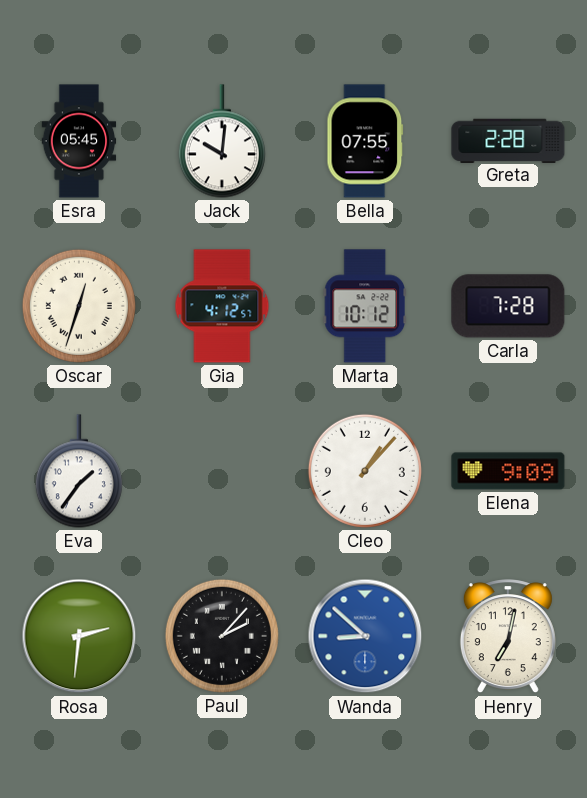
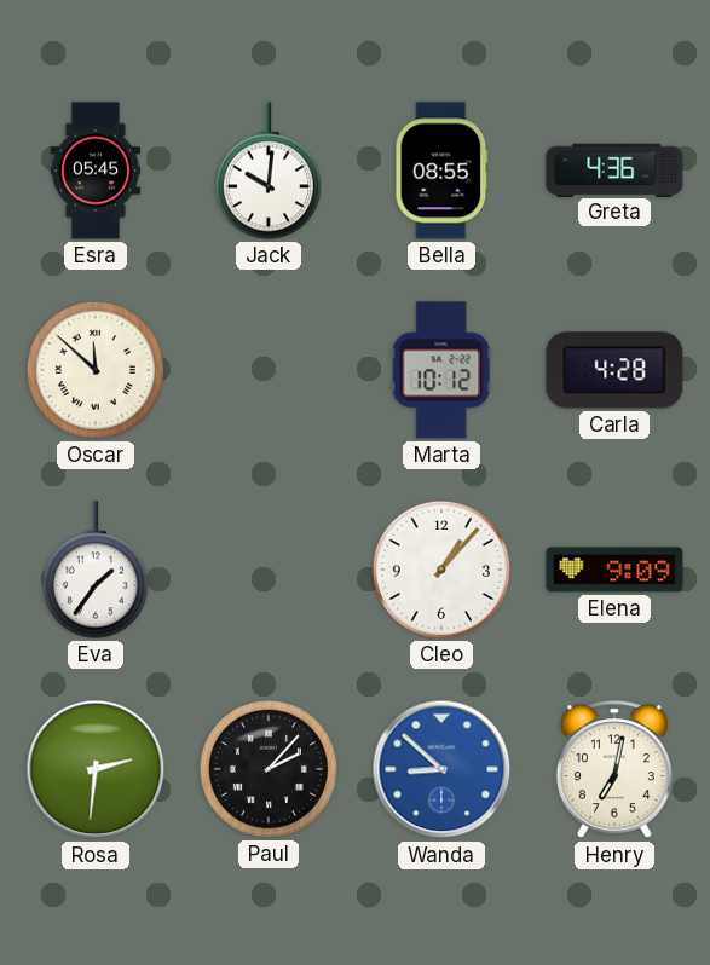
Bella: 07:55 -> 08:55 (441, 171)
Greta: 2:28 -> 4:36 (614, 169)
Oscar: 12:33 -> 11:52 (96, 370)
Gia: 4:12 -> none (222, 306)
Carla: 7:28 -> 4:28 (614, 370)
